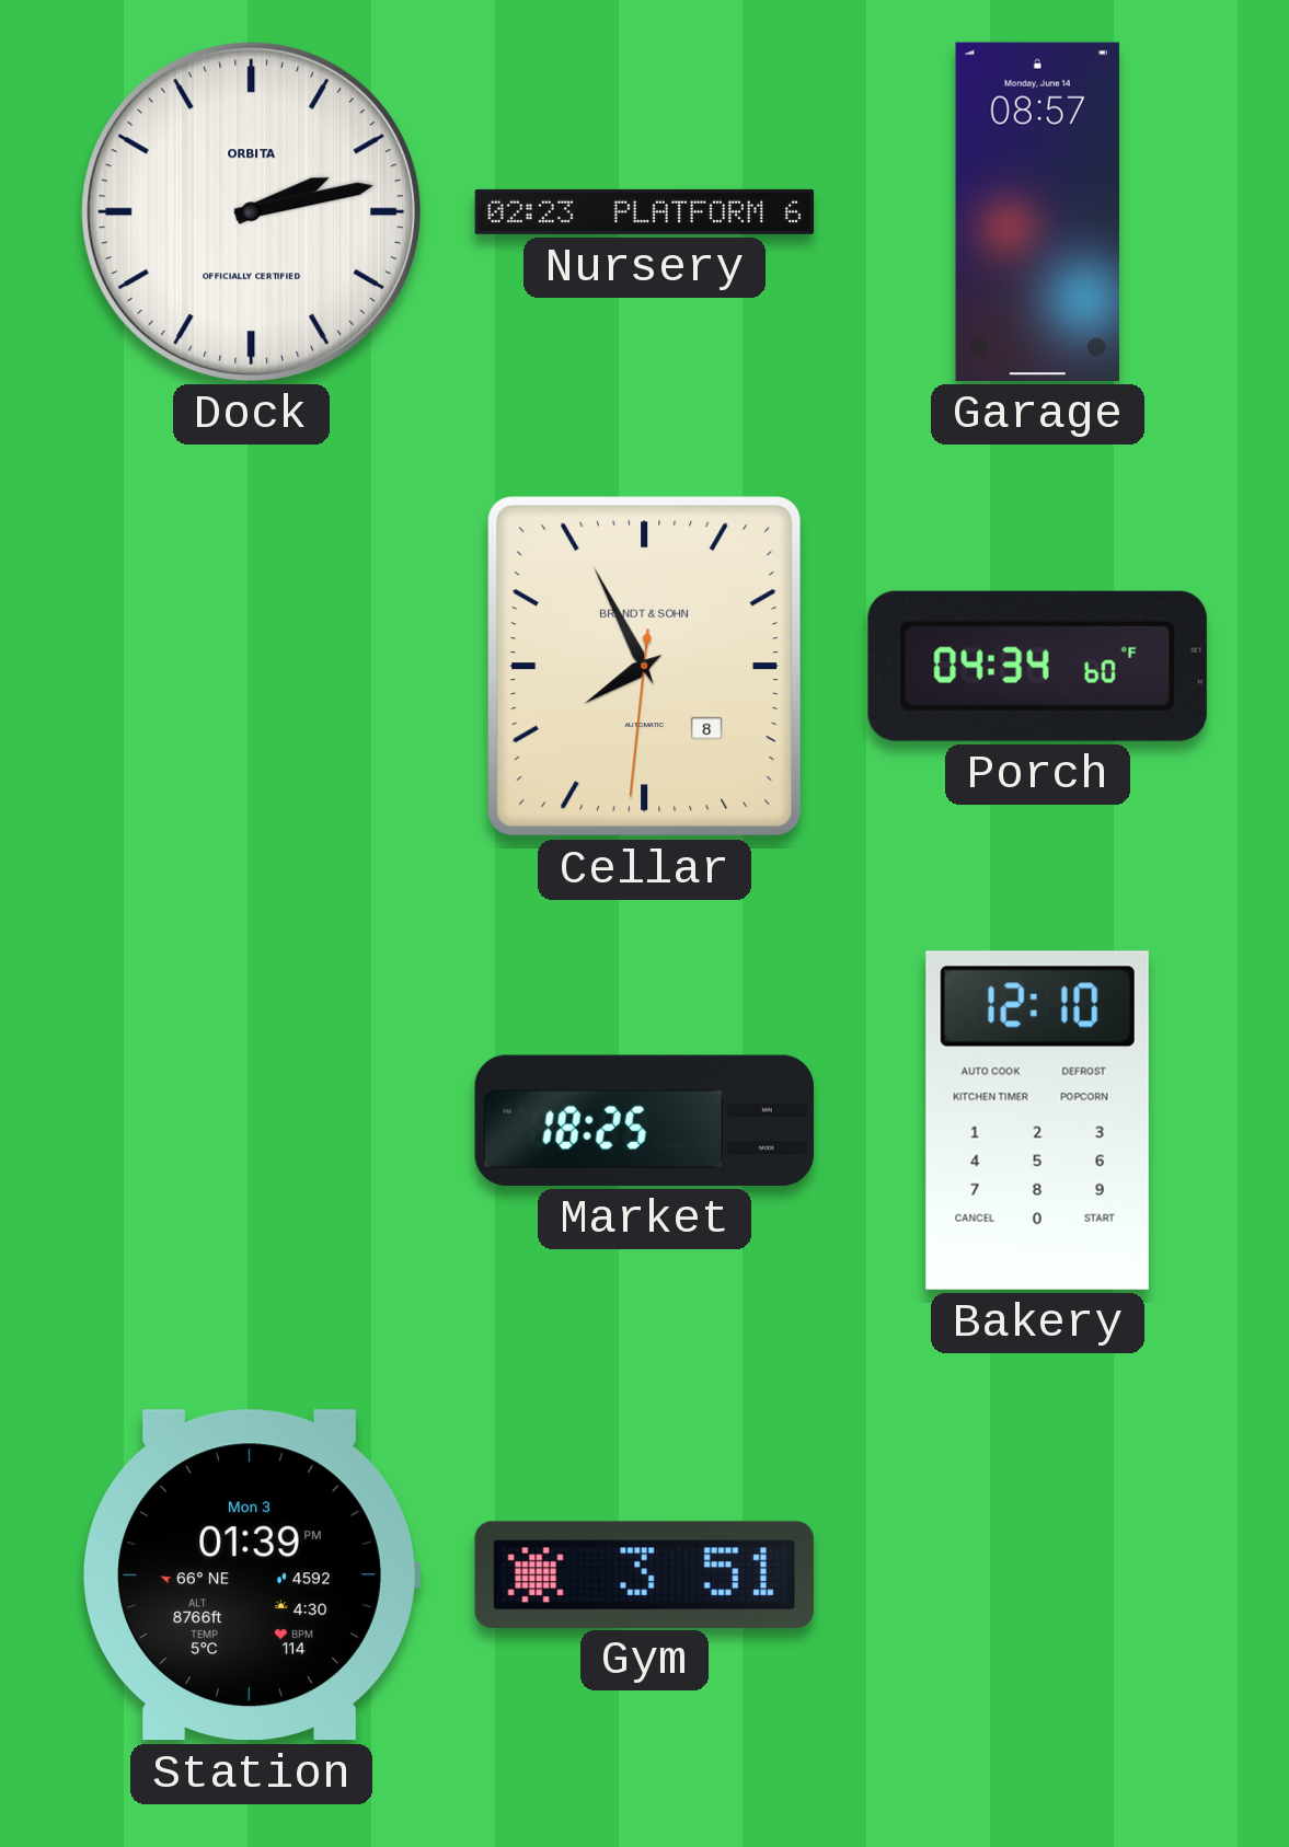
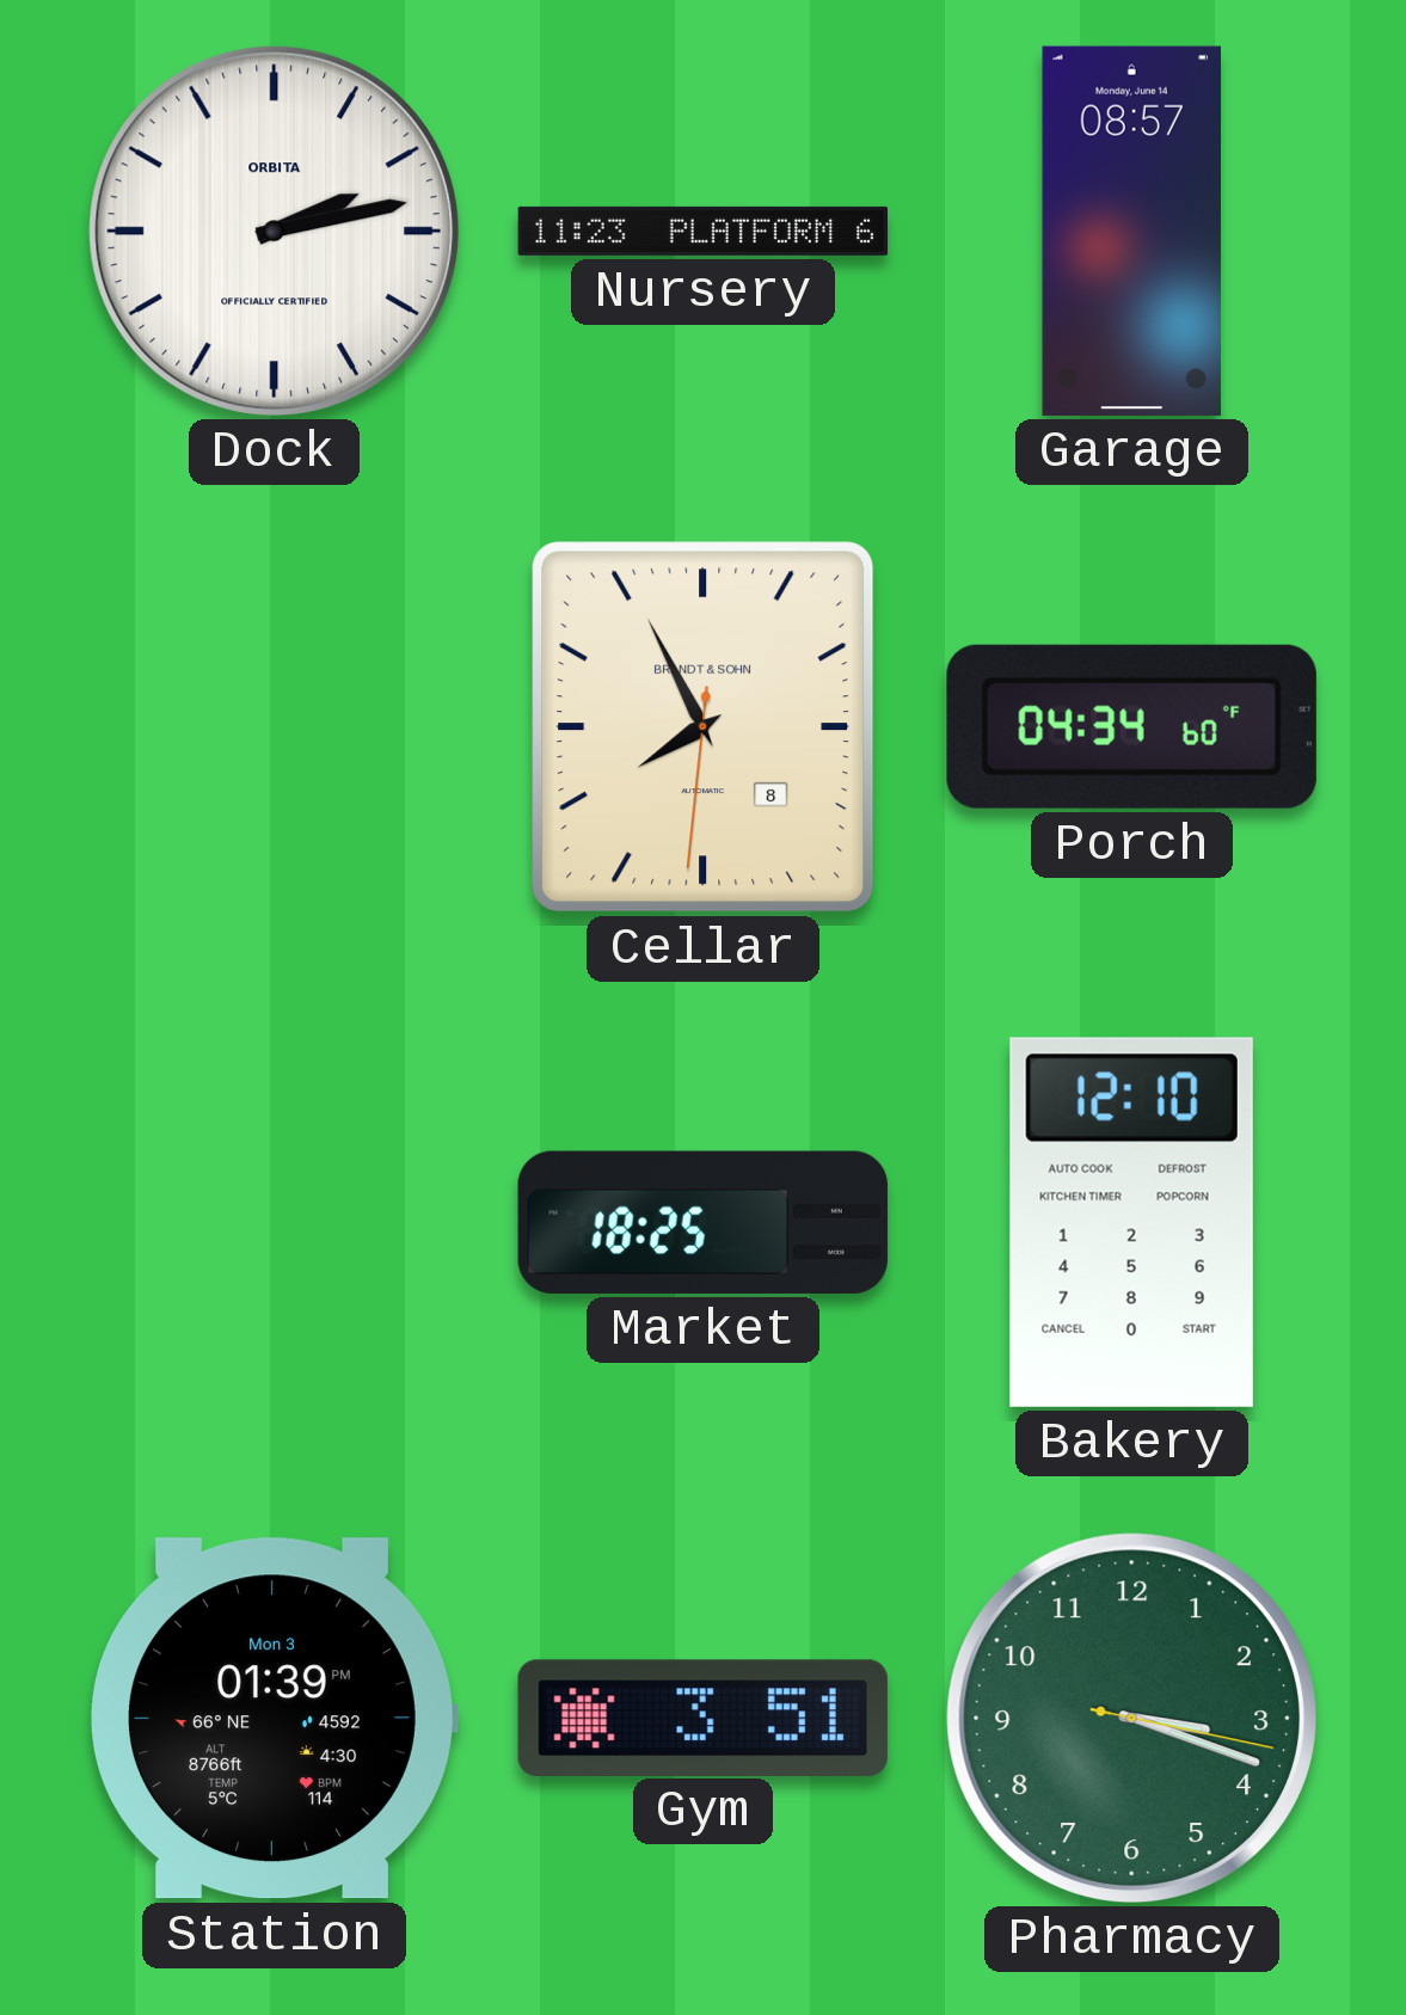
Nursery: 02:23 -> 11:23 (704, 231)
Pharmacy: none -> 3:18 (1131, 1718)
